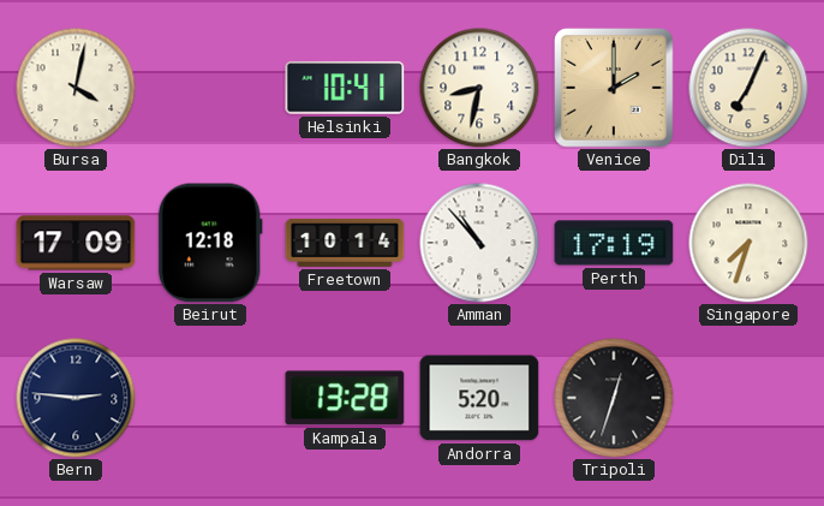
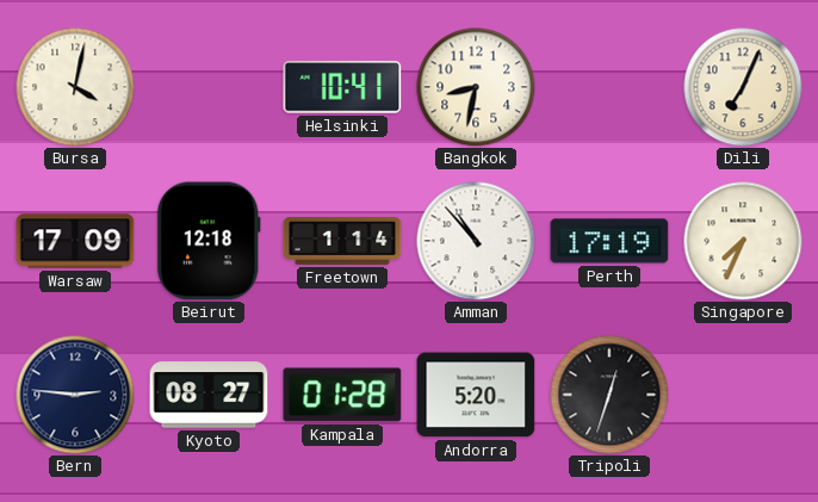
Venice: 2:00 -> none (615, 89)
Freetown: 10:14 -> 1:14 (342, 241)
Singapore: 7:33 -> 7:34 (743, 241)
Kyoto: none -> 08:27 (209, 395)
Kampala: 13:28 -> 01:28 (342, 395)
